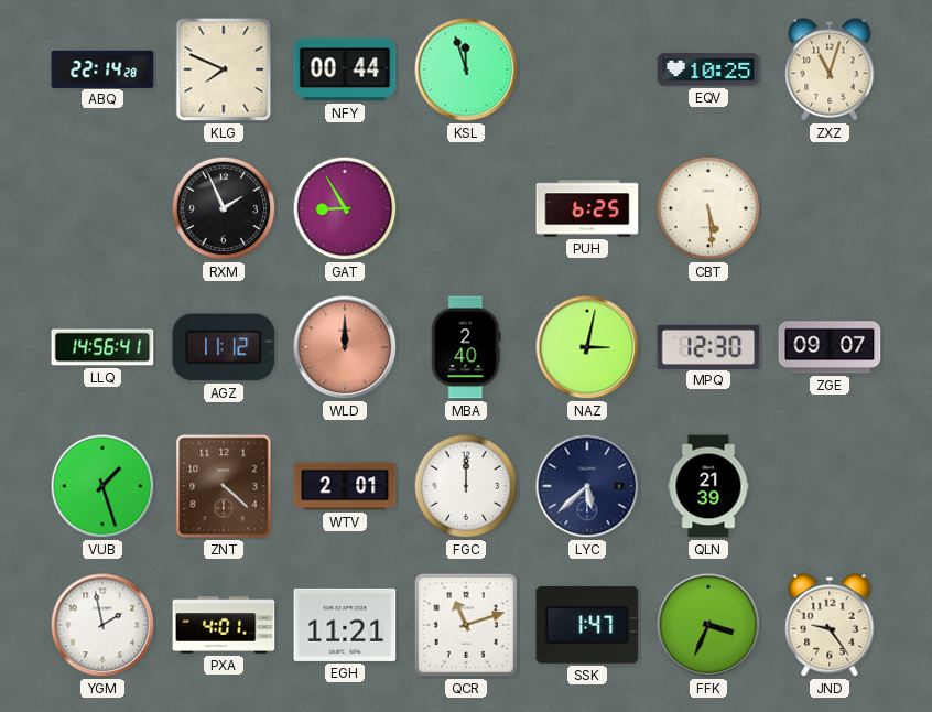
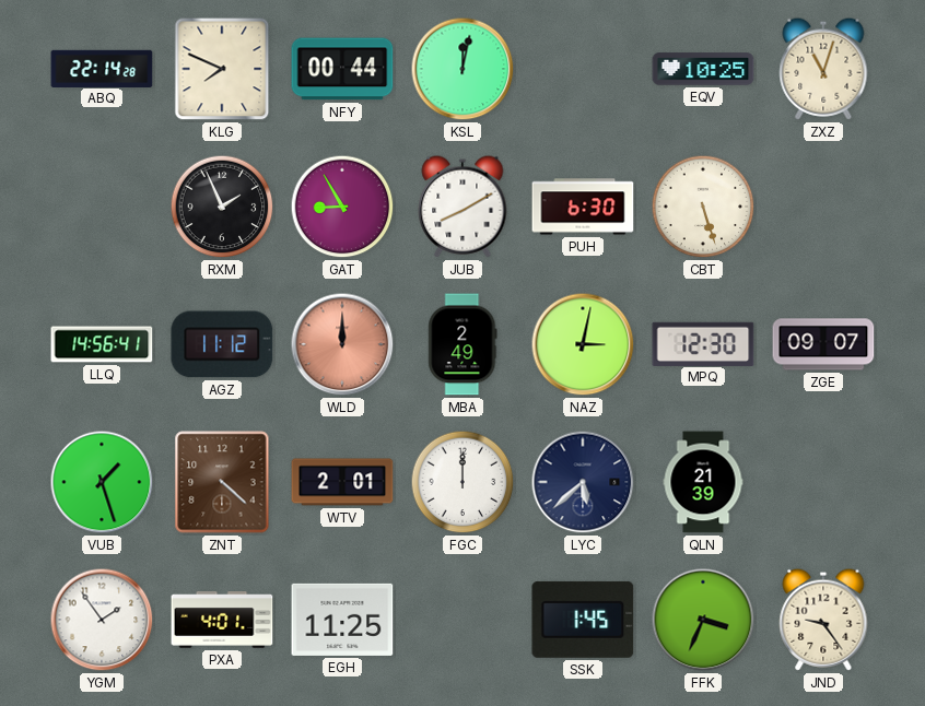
KSL: 11:57 -> 12:02 (463, 69)
JUB: none -> 8:10 (463, 207)
PUH: 6:25 -> 6:30 (583, 207)
CBT: 5:29 -> 5:27 (703, 207)
MBA: 2:40 -> 2:49 (463, 344)
YGM: 1:58 -> 1:54 (102, 620)
EGH: 11:21 -> 11:25 (342, 620)
QCR: 11:12 -> none (466, 625)
SSK: 1:47 -> 1:45 (583, 620)
